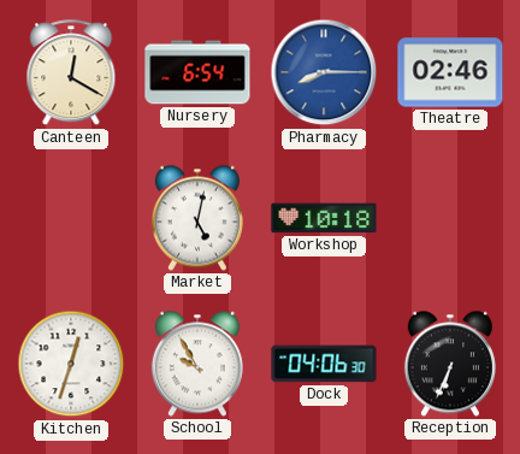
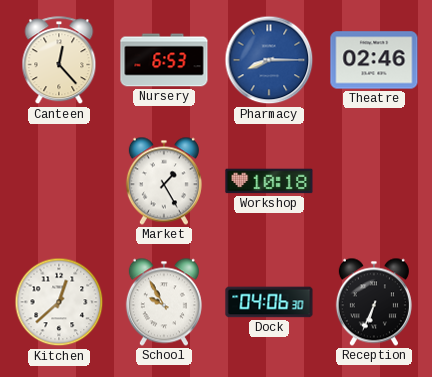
Canteen: 12:20 -> 12:23 (59, 61)
Nursery: 6:54 -> 6:53 (164, 60)
Market: 5:02 -> 1:25 (164, 181)
Kitchen: 12:33 -> 12:38 (59, 302)
